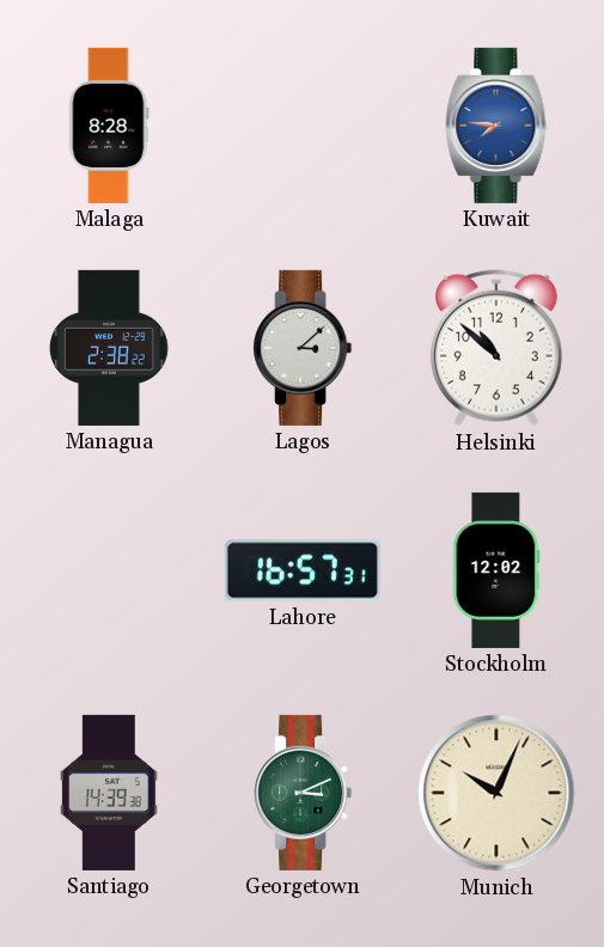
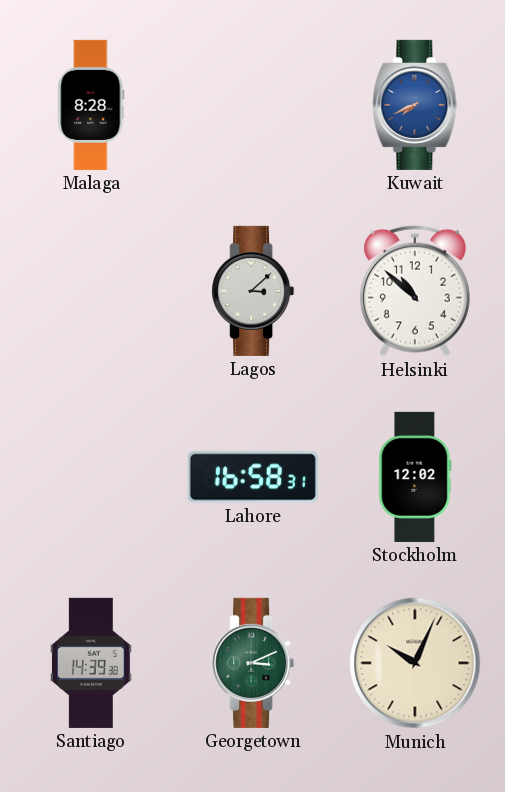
Kuwait: 7:46 -> 7:41 (415, 105)
Managua: 2:38 -> none (109, 348)
Lahore: 16:57 -> 16:58 (253, 477)
